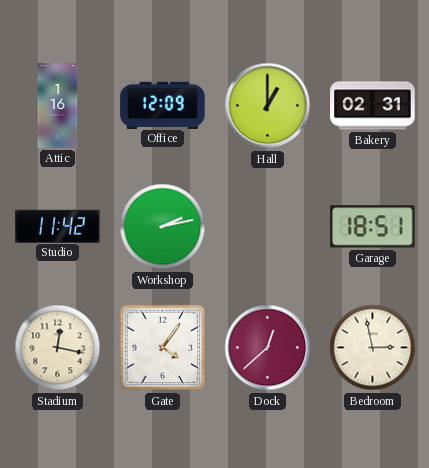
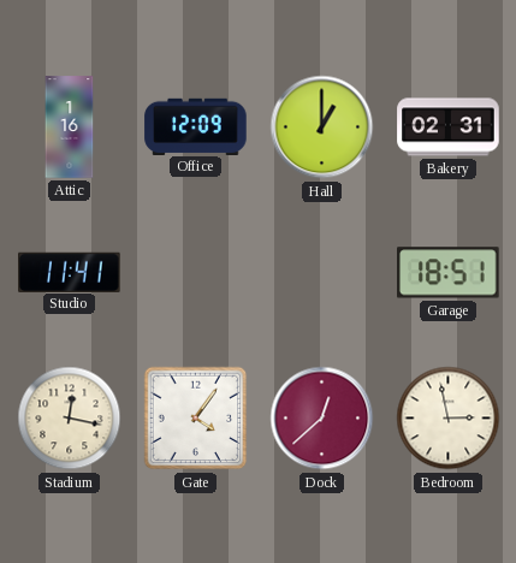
Studio: 11:42 -> 11:41 (70, 272)
Workshop: 2:13 -> none (163, 227)
